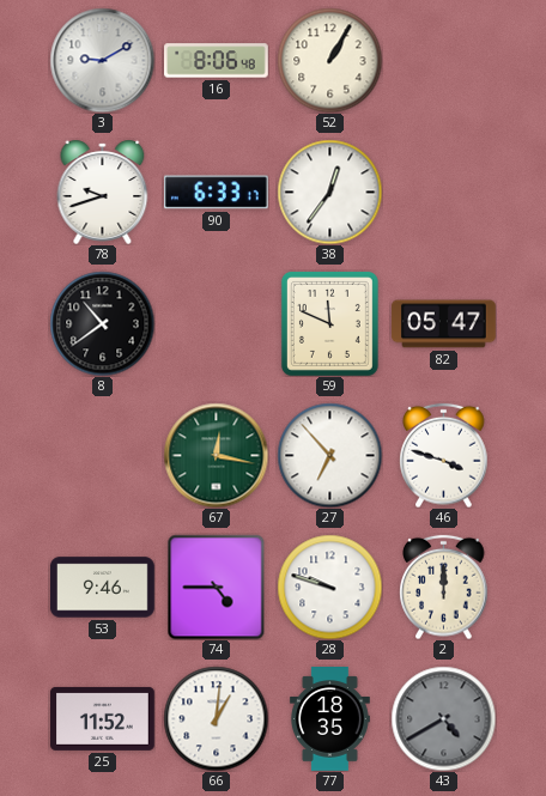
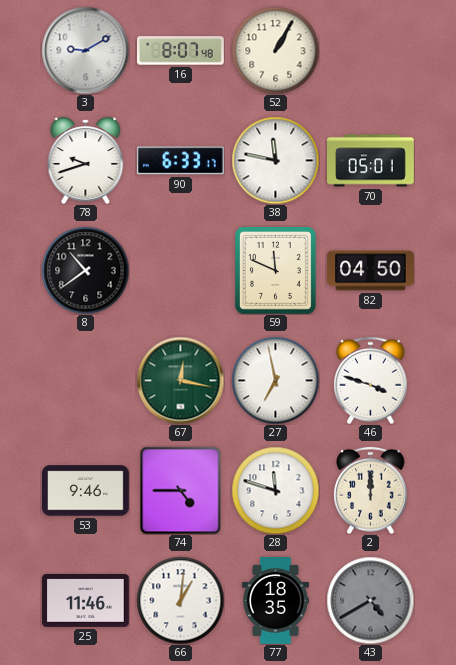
16: 8:06 -> 8:07 (181, 51)
38: 12:36 -> 11:47 (275, 160)
70: none -> 05:01 (371, 161)
82: 05:47 -> 04:50 (371, 271)
27: 6:53 -> 6:58 (275, 380)
28: 9:48 -> 11:48 (275, 490)
25: 11:52 -> 11:46 (86, 600)
